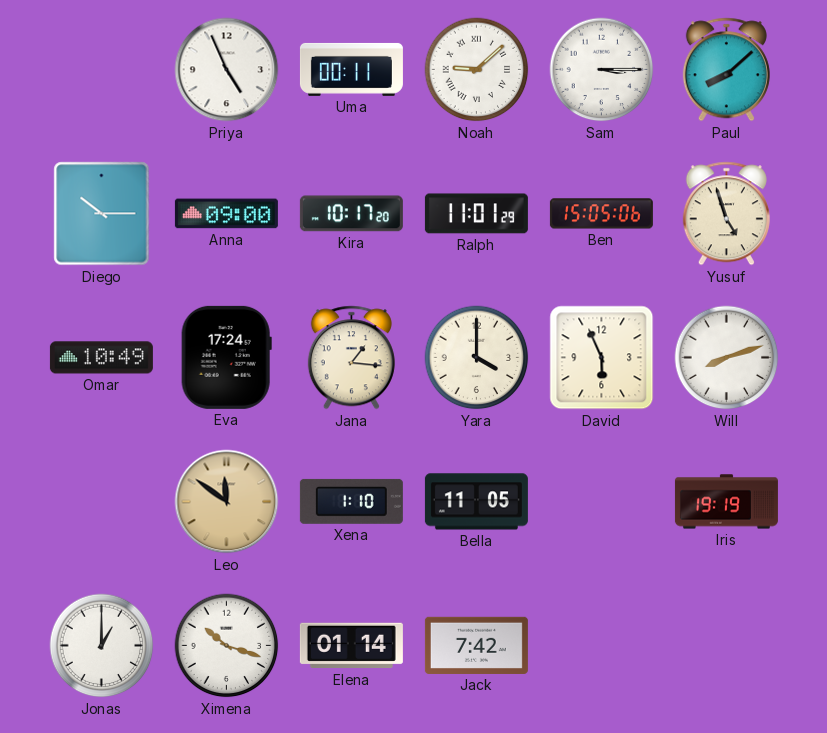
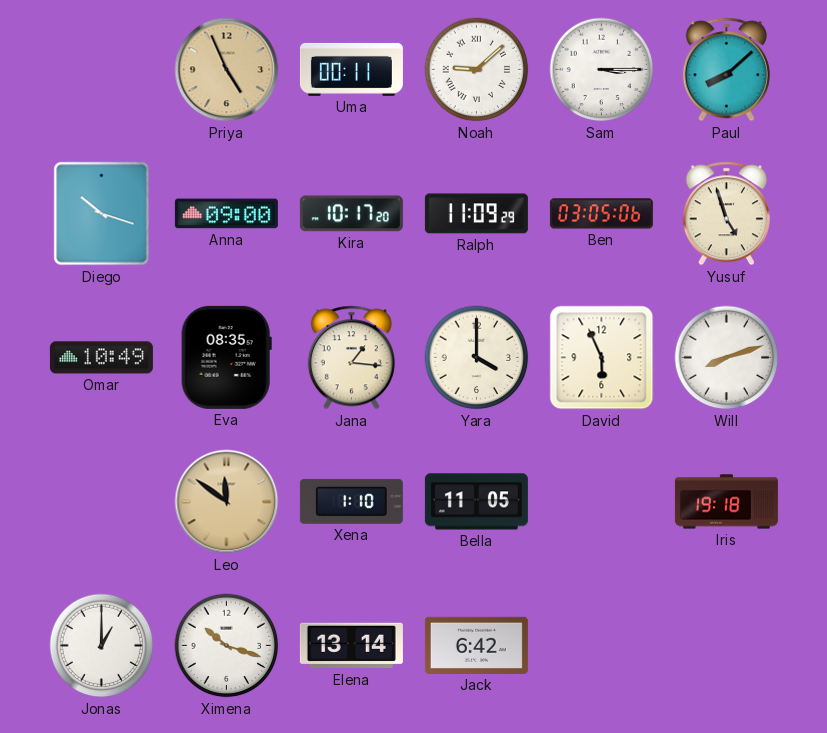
Priya dial: white -> champagne (227, 70)
Diego: 10:15 -> 10:18 (102, 214)
Ralph: 11:01 -> 11:09 (476, 214)
Ben: 15:05 -> 03:05 (601, 214)
Eva: 17:24 -> 08:35 (226, 357)
Iris: 19:19 -> 19:18 (726, 502)
Elena: 01:14 -> 13:14 (351, 646)
Jack: 7:42 -> 6:42 (476, 645)
